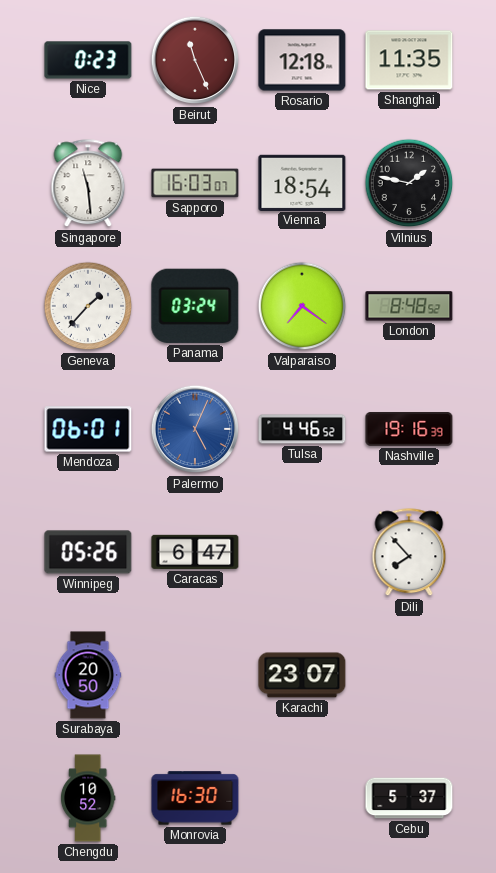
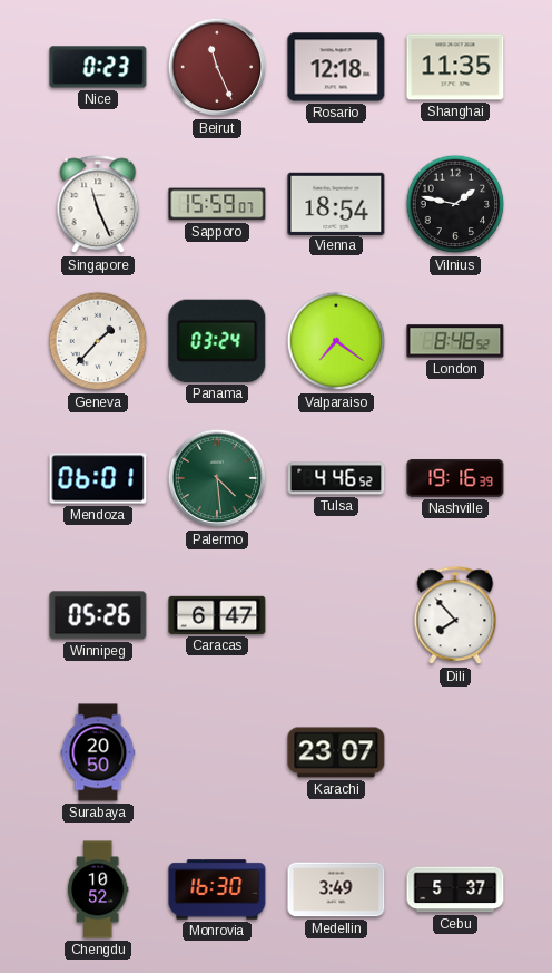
Singapore: 11:29 -> 11:26 (98, 205)
Sapporo: 16:03 -> 15:59 (217, 204)
Palermo: 5:04 -> 4:29 (217, 478)
Palermo dial: blue -> green (217, 478)
Medellin: none -> 3:49 (336, 889)
